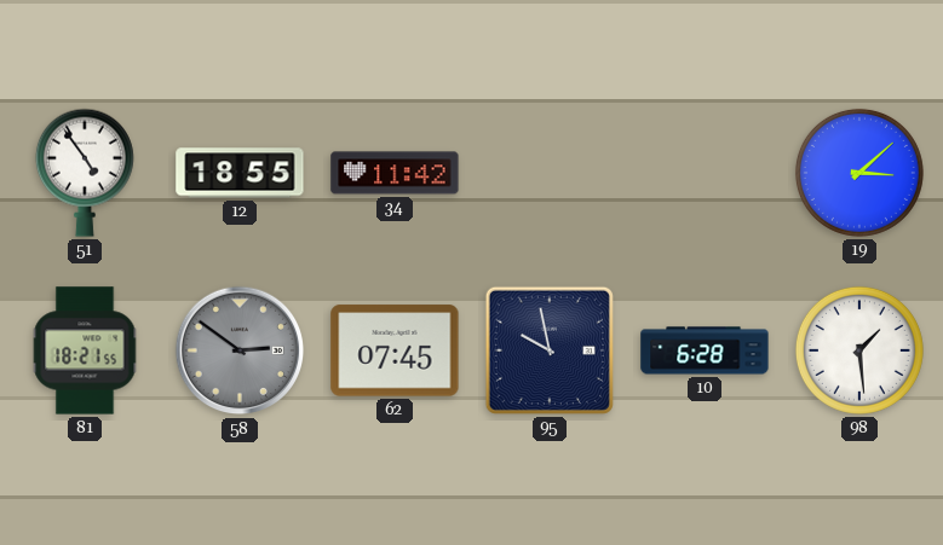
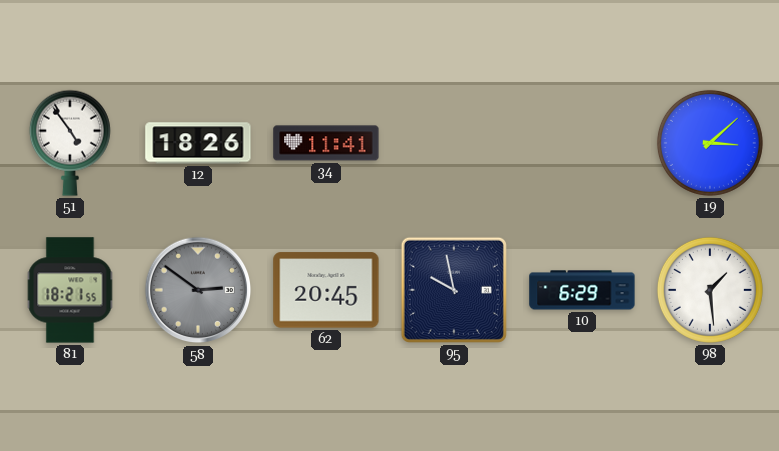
12: 18:55 -> 18:26 (198, 143)
34: 11:42 -> 11:41 (326, 143)
62: 07:45 -> 20:45 (326, 290)
10: 6:28 -> 6:29 (582, 290)
